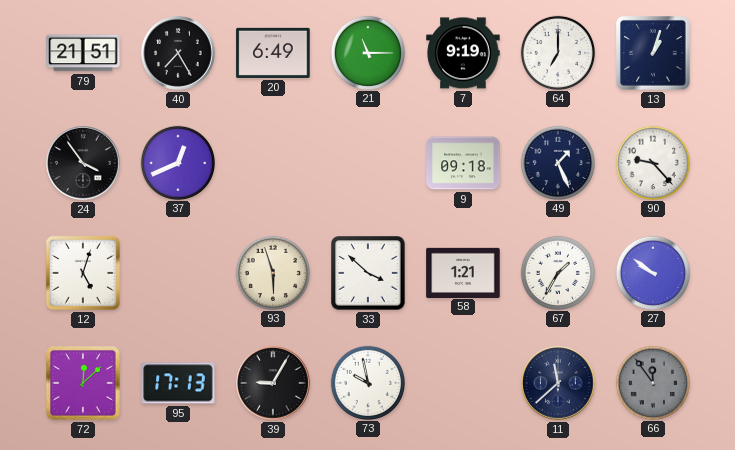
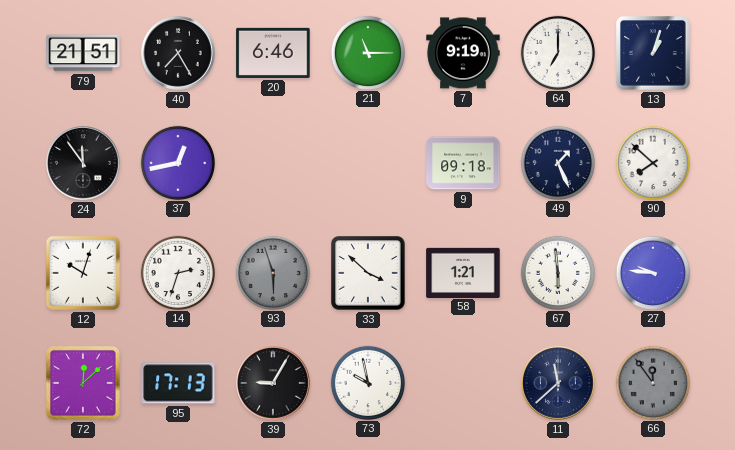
20: 6:49 -> 6:46 (273, 53)
24: 3:54 -> 11:54 (84, 164)
37: 12:41 -> 12:43 (177, 162)
90: 9:23 -> 7:52 (652, 162)
12: 5:03 -> 10:03 (83, 273)
14: none -> 2:33 (177, 272)
93 dial: cream -> grey (272, 272)
67: 1:35 -> 5:59 (557, 272)
27: 9:51 -> 9:46 (652, 272)
